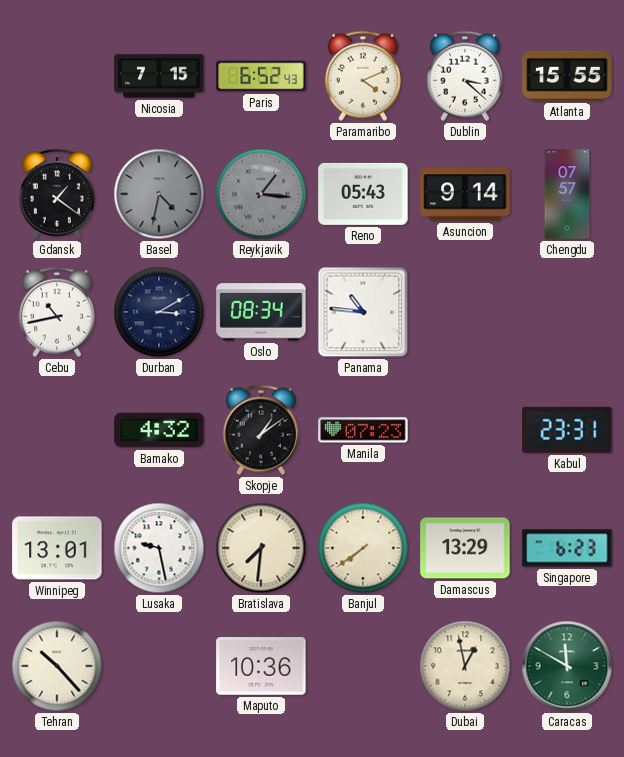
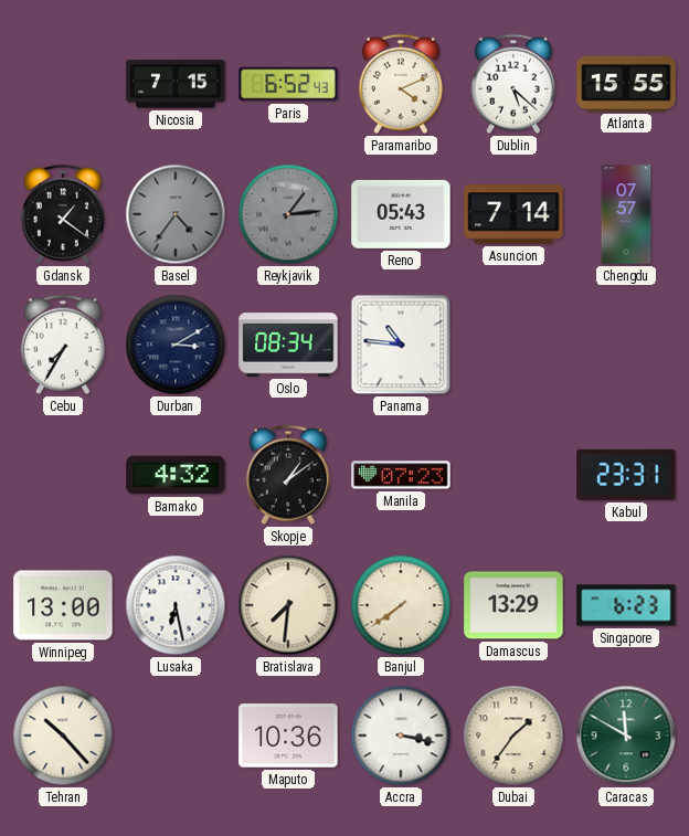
Dublin: 3:22 -> 5:22 (513, 84)
Basel: 4:32 -> 4:36 (176, 214)
Reykjavik: 1:16 -> 1:14 (288, 214)
Asuncion: 9:14 -> 7:14 (513, 214)
Cebu: 10:43 -> 7:35 (63, 345)
Winnipeg: 13:01 -> 13:00 (63, 605)
Lusaka: 9:28 -> 6:28 (176, 605)
Accra: none -> 3:17 (401, 736)
Dubai: 12:58 -> 1:36 (513, 736)
